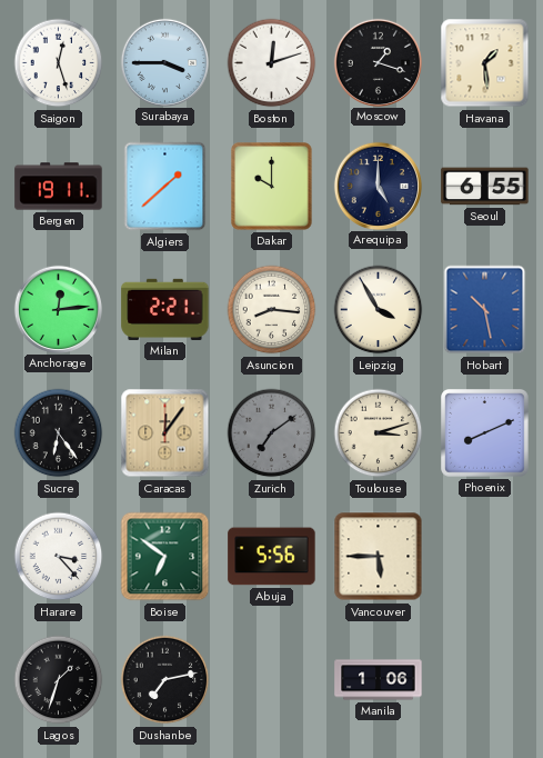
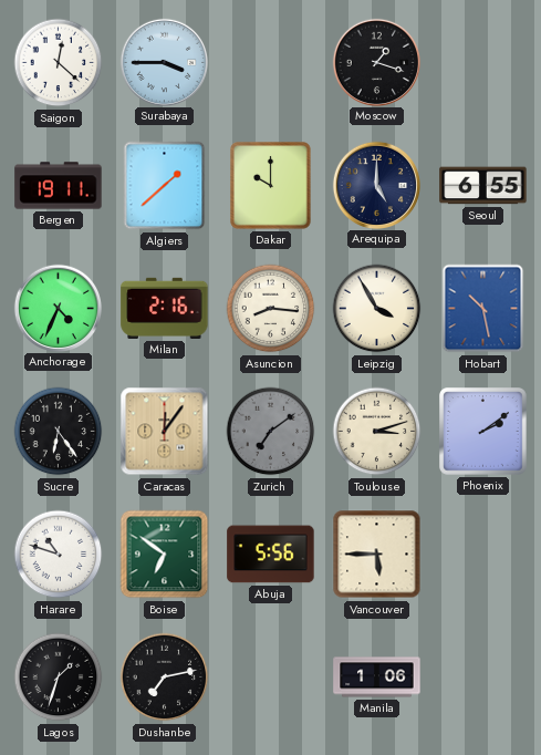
Saigon: 12:27 -> 12:22 (59, 63)
Boston: 12:12 -> none (272, 63)
Havana: 1:29 -> none (485, 63)
Anchorage: 12:14 -> 4:34 (58, 308)
Milan: 2:21 -> 2:16 (165, 308)
Phoenix: 8:11 -> 2:09 (483, 432)
Harare: 3:23 -> 10:48 (59, 555)
